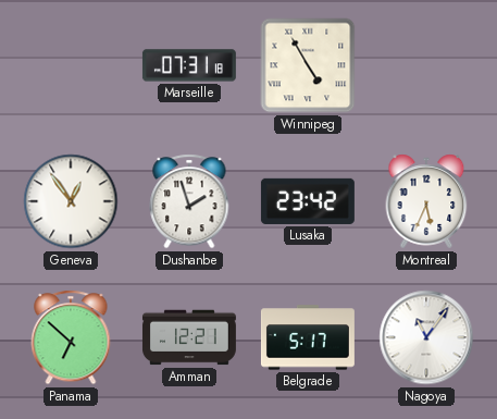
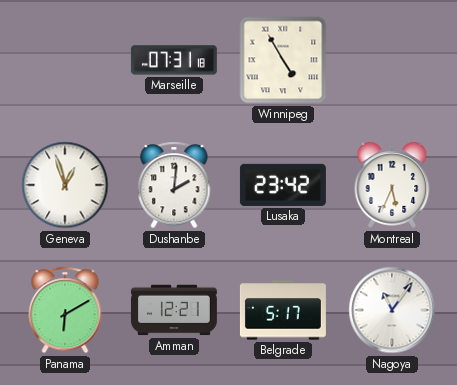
Geneva: 12:54 -> 12:57 (65, 185)
Dushanbe: 1:57 -> 2:01 (174, 185)
Panama: 6:52 -> 6:10 (65, 310)
